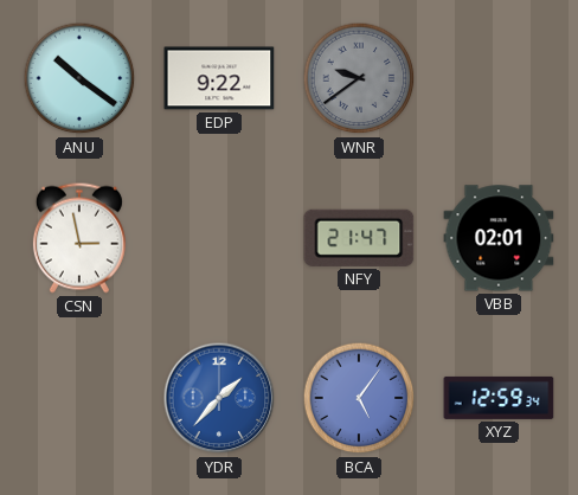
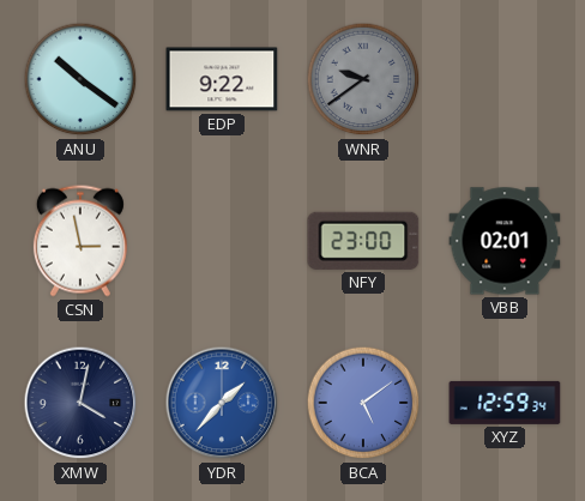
NFY: 21:47 -> 23:00 (363, 241)
XMW: none -> 4:02 (80, 403)
BCA: 5:06 -> 5:09 (363, 403)
